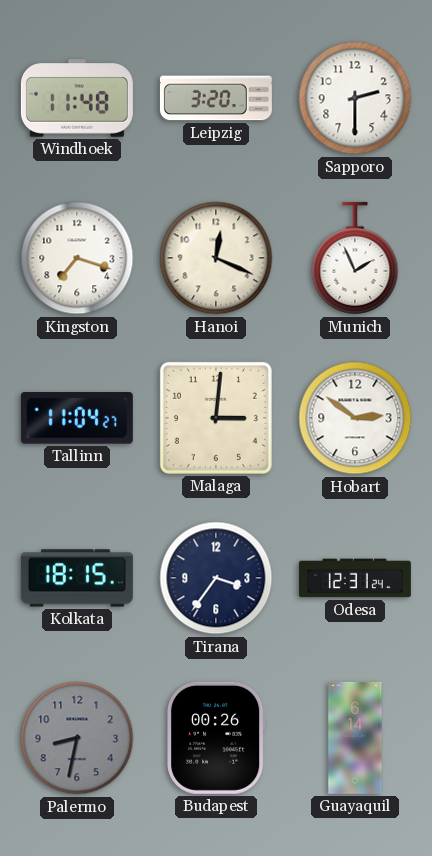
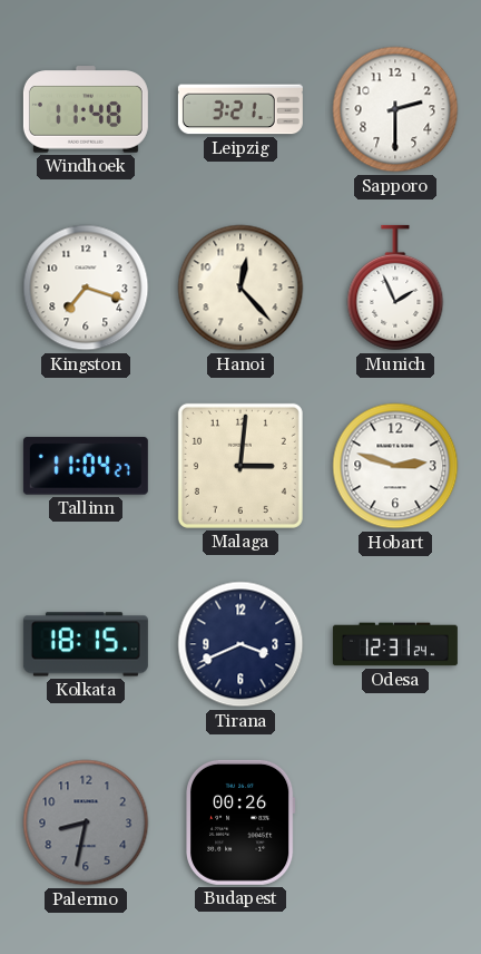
Leipzig: 3:20 -> 3:21 (240, 109)
Hanoi: 12:19 -> 12:23 (240, 288)
Hobart: 2:51 -> 2:48 (395, 466)
Tirana: 3:36 -> 3:41 (240, 644)
Guayaquil: 6:14 -> none (355, 738)
